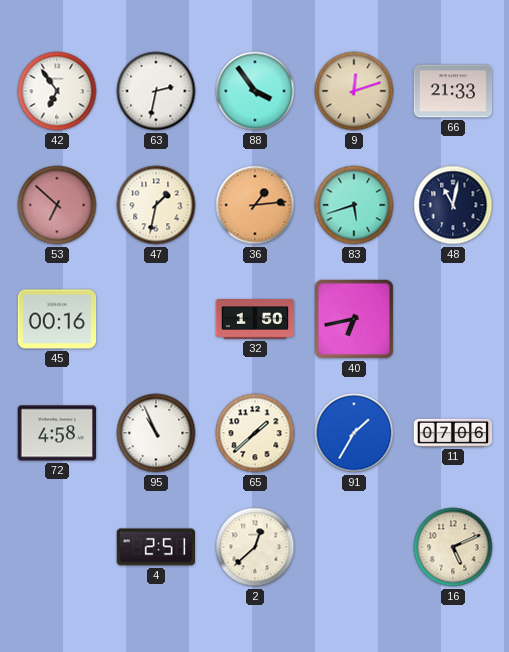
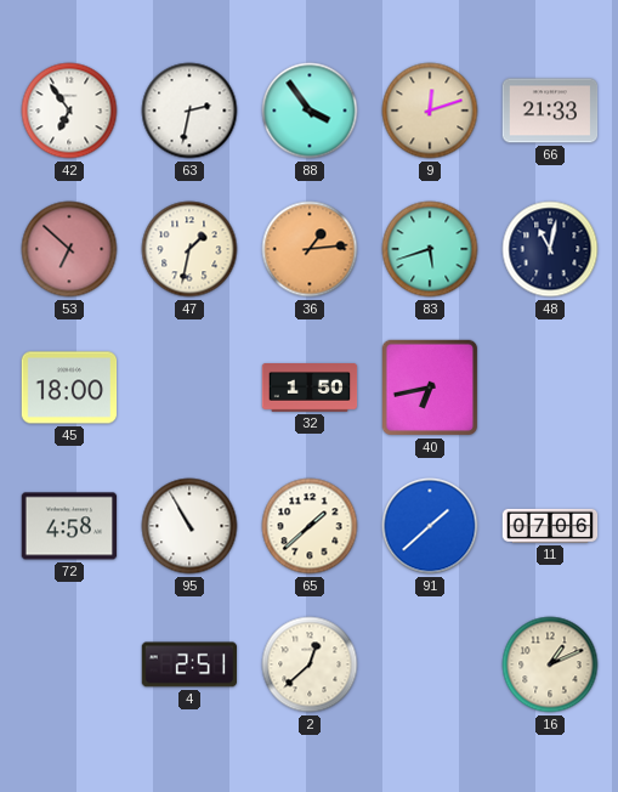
45: 00:16 -> 18:00 (69, 387)
95: 10:56 -> 10:55 (189, 526)
91: 1:35 -> 1:38 (430, 526)
16: 5:11 -> 1:11 (550, 664)
